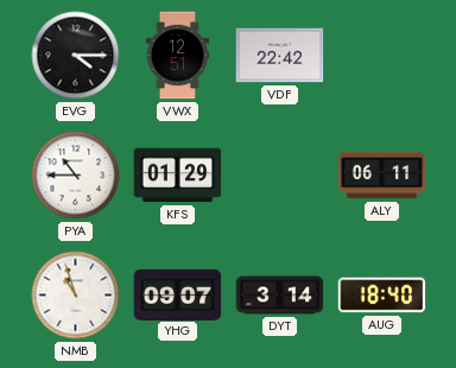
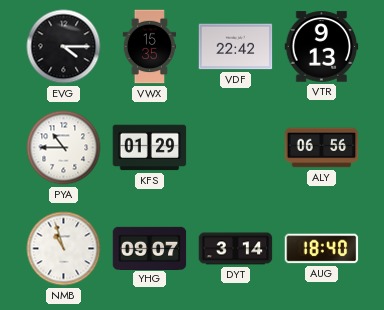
VWX: 12:51 -> 15:35 (150, 47)
VTR: none -> 9:13 (322, 47)
ALY: 06:11 -> 06:56 (322, 148)
